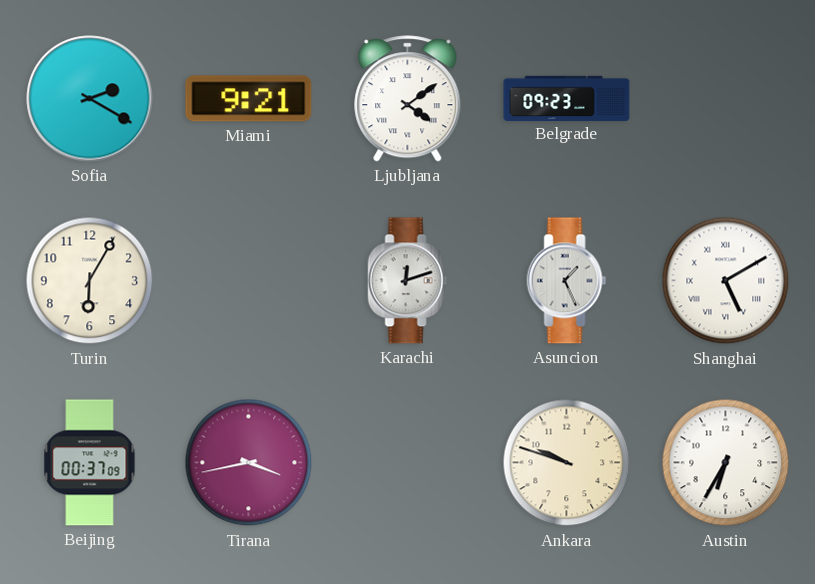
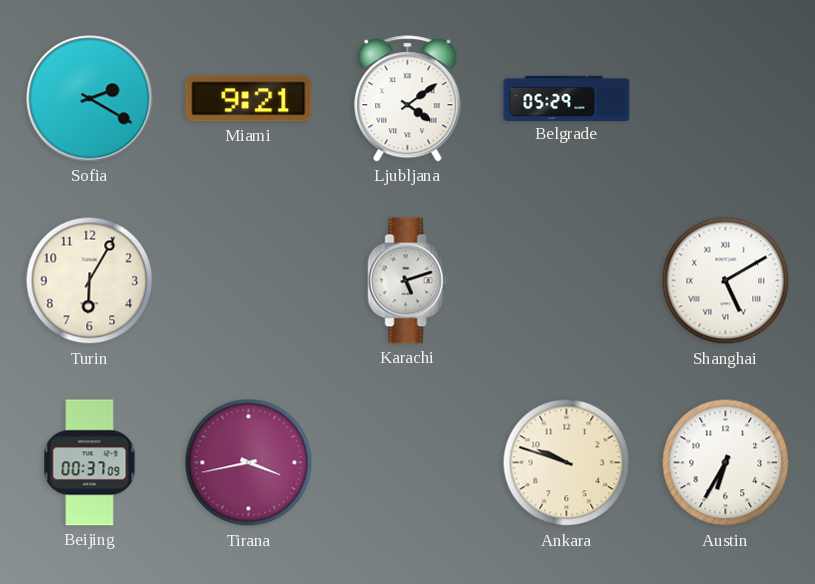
Belgrade: 09:23 -> 05:29 (567, 98)
Karachi: 12:12 -> 5:12 (408, 281)
Asuncion: 1:26 -> none (567, 281)
